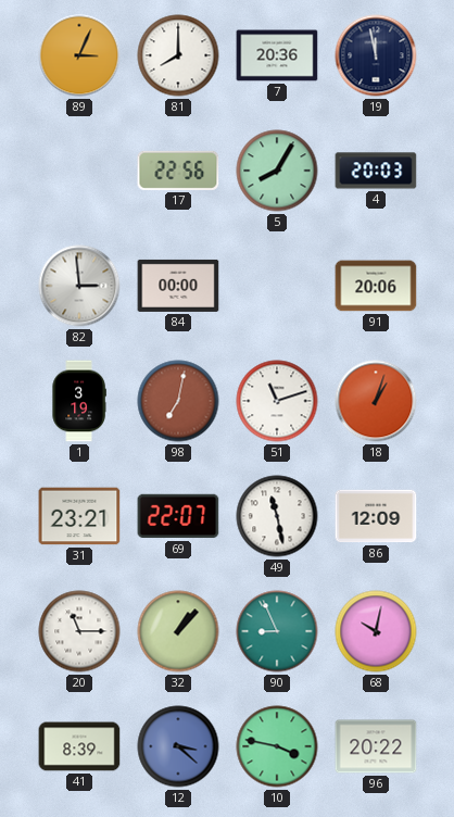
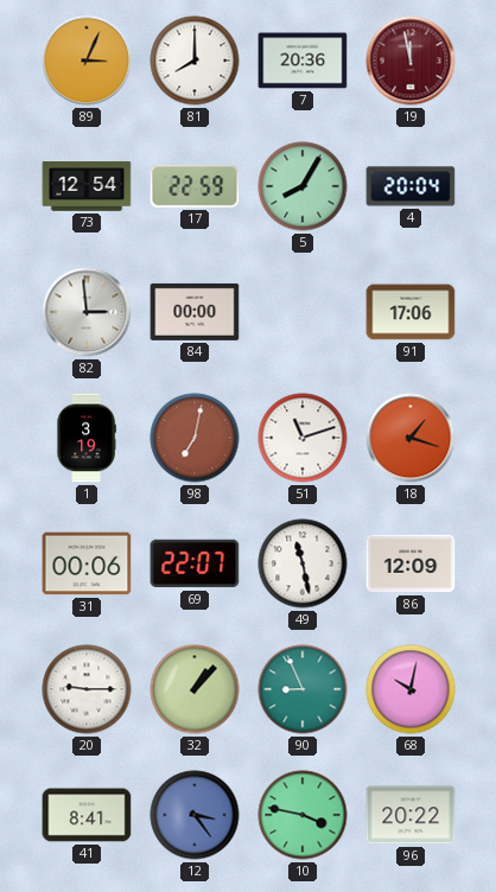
19 dial: navy -> burgundy (411, 60)
73: none -> 12:54 (87, 186)
17: 22:56 -> 22:59 (195, 186)
4: 20:03 -> 20:04 (411, 186)
91: 20:06 -> 17:06 (411, 312)
18: 1:03 -> 1:18 (411, 438)
31: 23:21 -> 00:06 (87, 563)
20: 11:15 -> 9:15 (87, 689)
41: 8:39 -> 8:41 (87, 815)
12: 3:22 -> 3:24 (195, 815)
